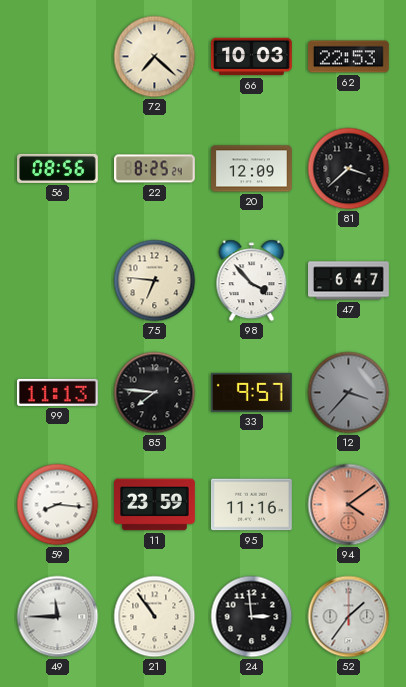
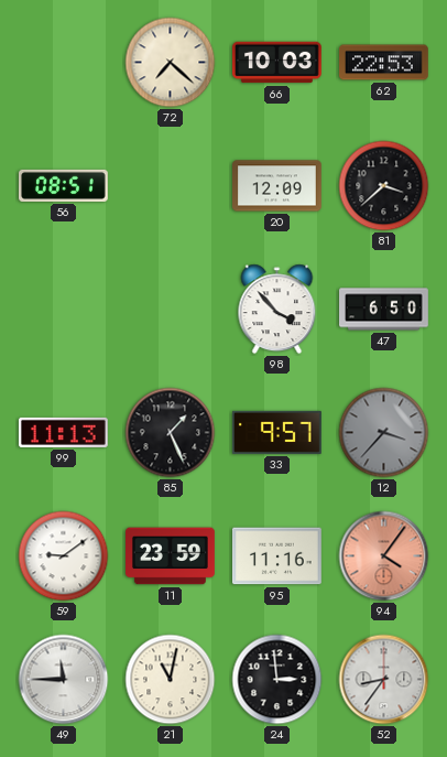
56: 08:56 -> 08:51 (64, 185)
22: 8:25 -> none (155, 169)
75: 6:46 -> none (155, 281)
47: 6:47 -> 6:50 (384, 310)
85: 7:46 -> 1:26 (171, 433)
59: 8:16 -> 9:09 (64, 556)
94: 4:09 -> 4:06 (384, 556)
21: 10:54 -> 11:02 (171, 680)
52: 1:36 -> 8:36 (384, 680)
